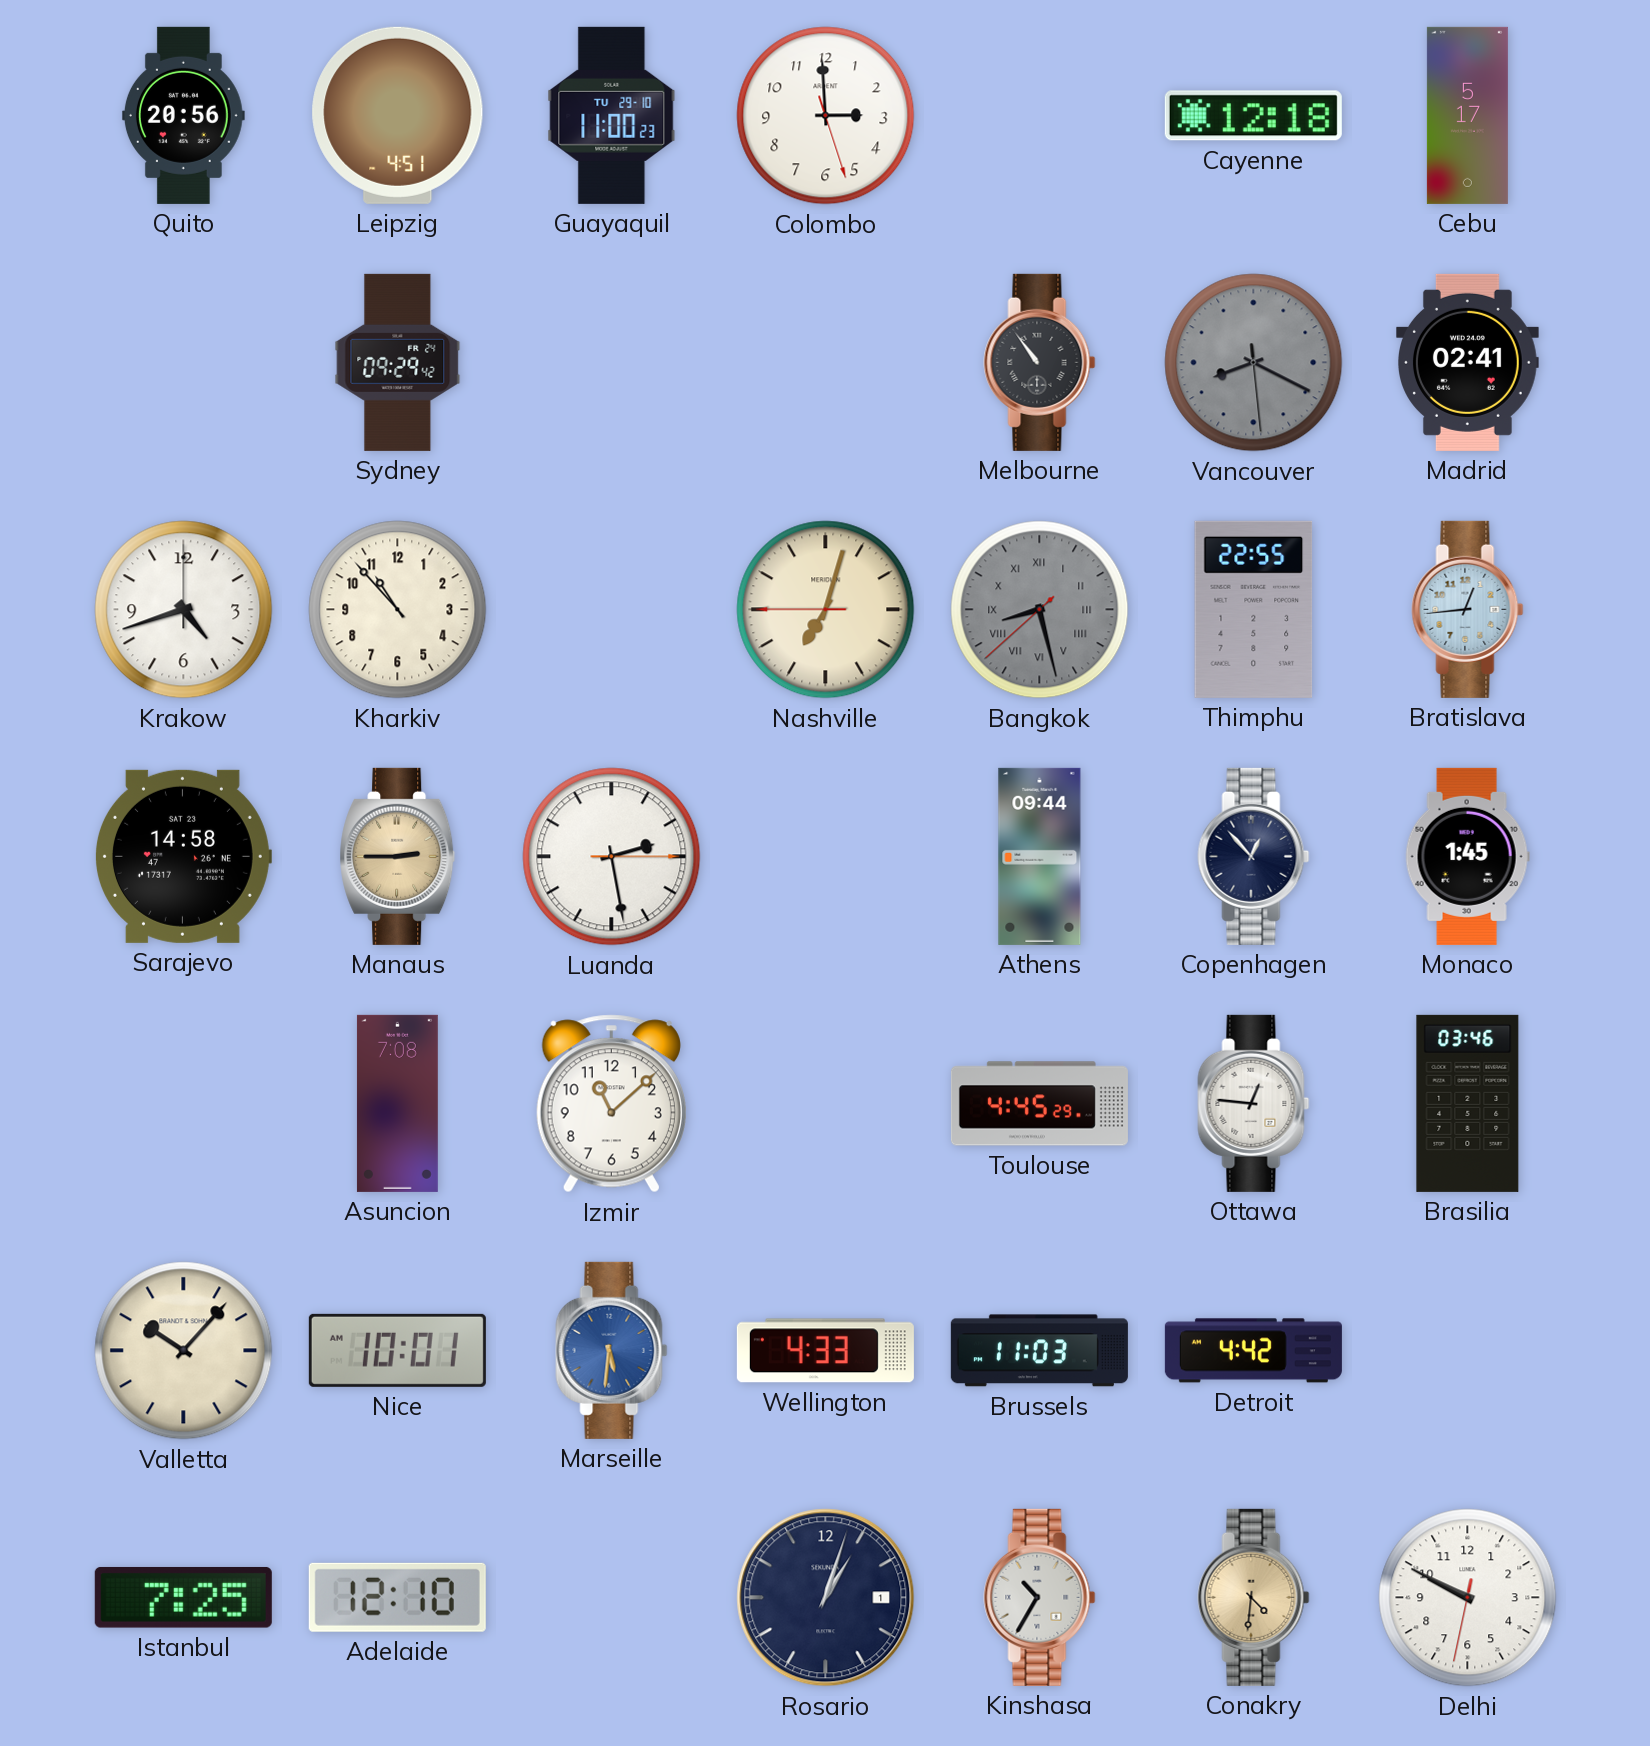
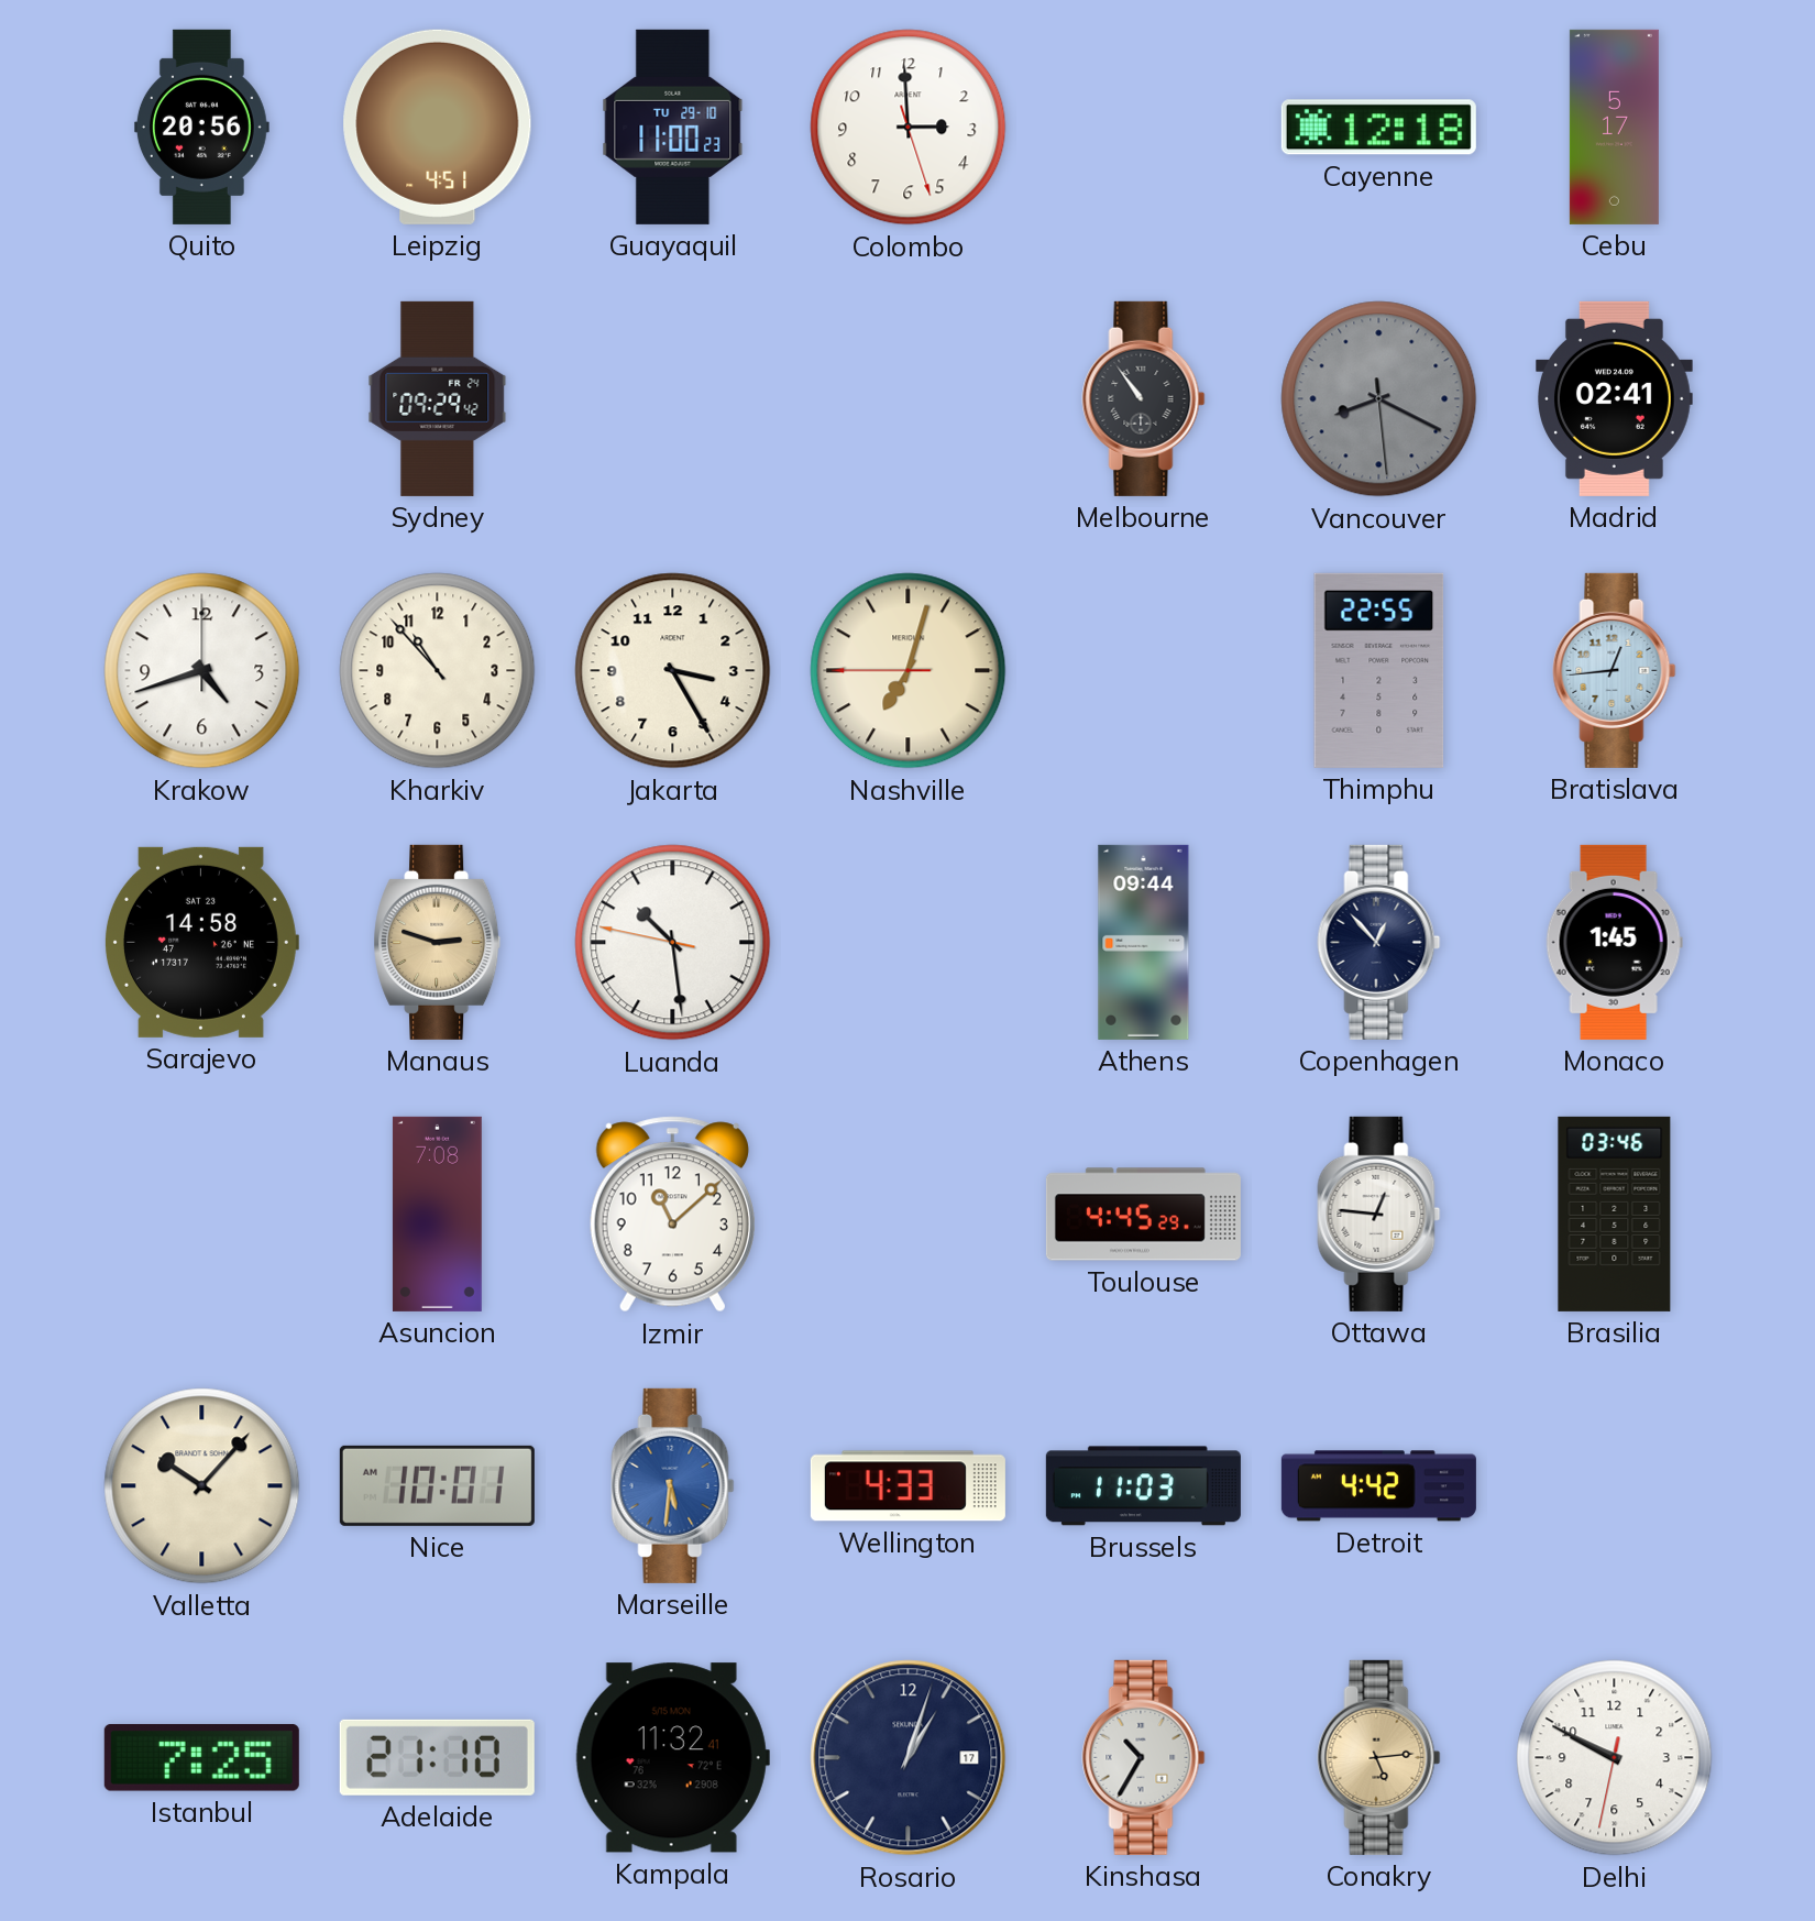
Jakarta: none -> 3:25 (673, 671)
Bangkok: 8:27 -> none (1040, 610)
Manaus: 2:45 -> 2:48 (438, 942)
Luanda: 2:28 -> 10:28 (673, 943)
Adelaide: 12:10 -> 21:10 (437, 1757)
Kampala: none -> 11:32 (672, 1758)
Rosario date: 1 -> 17 (909, 1758)
Conakry: 4:31 -> 5:14 (1379, 1757)
